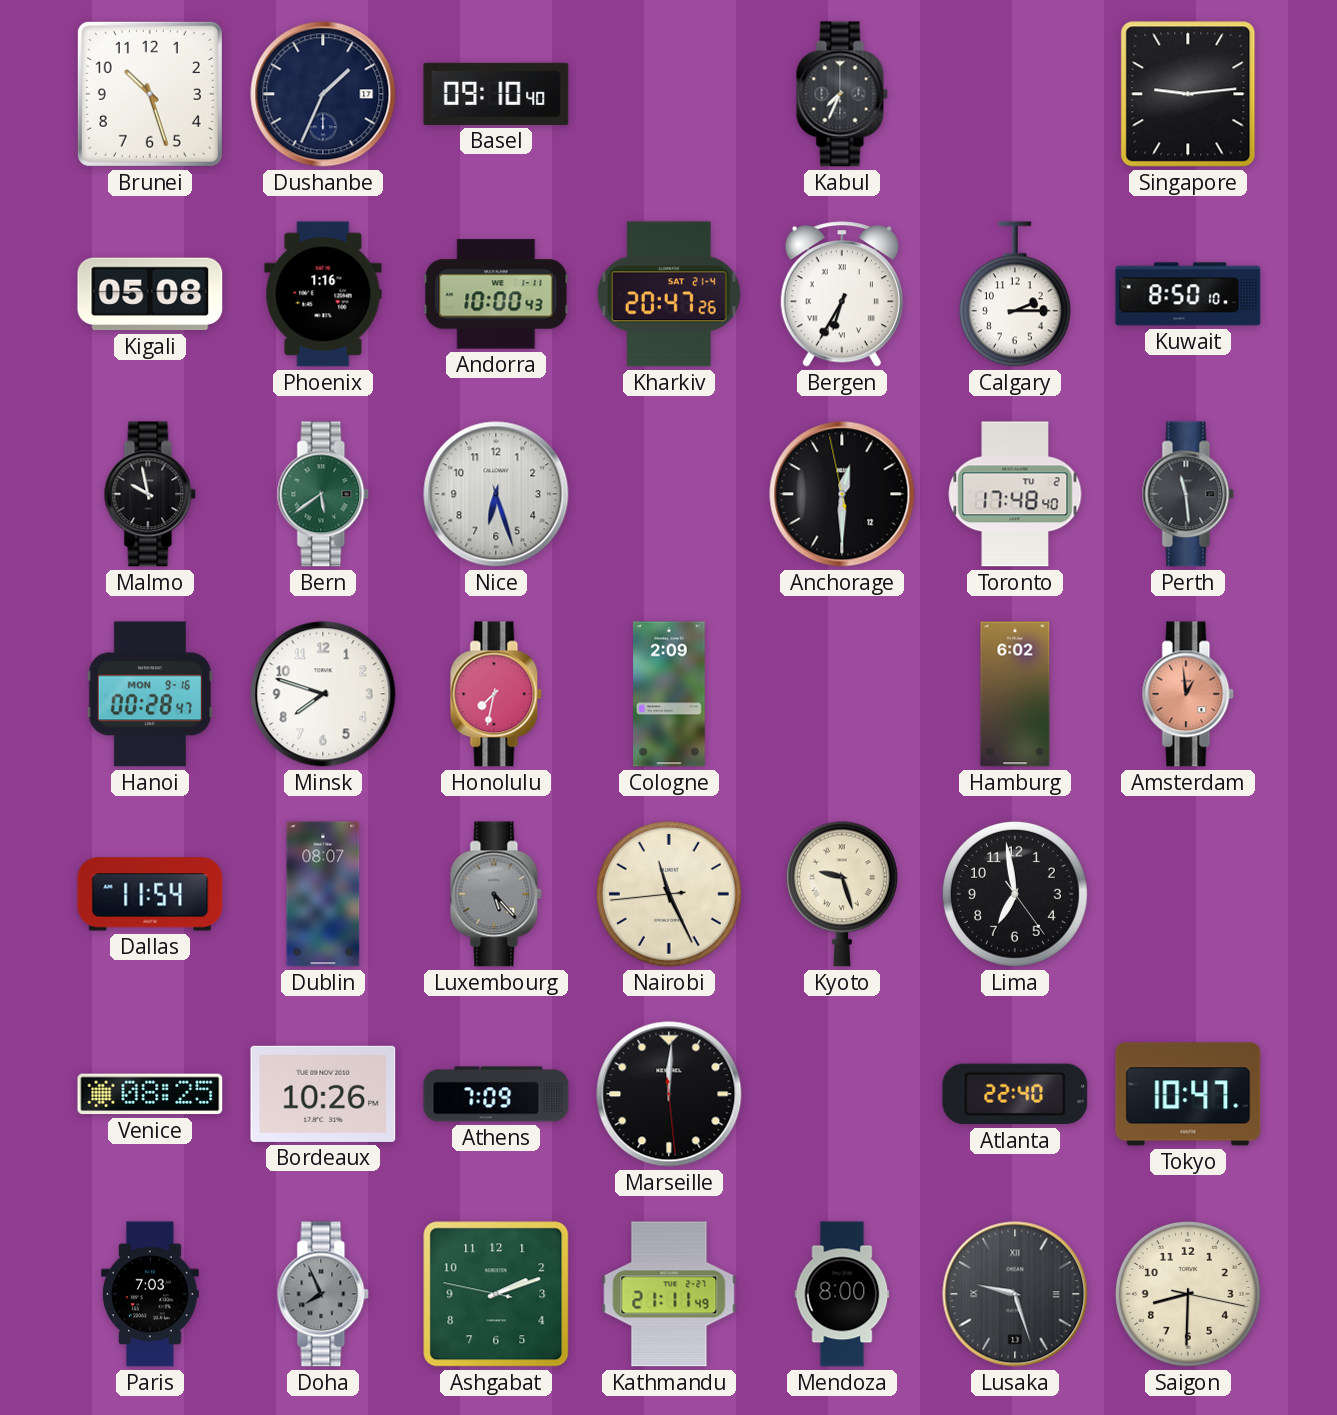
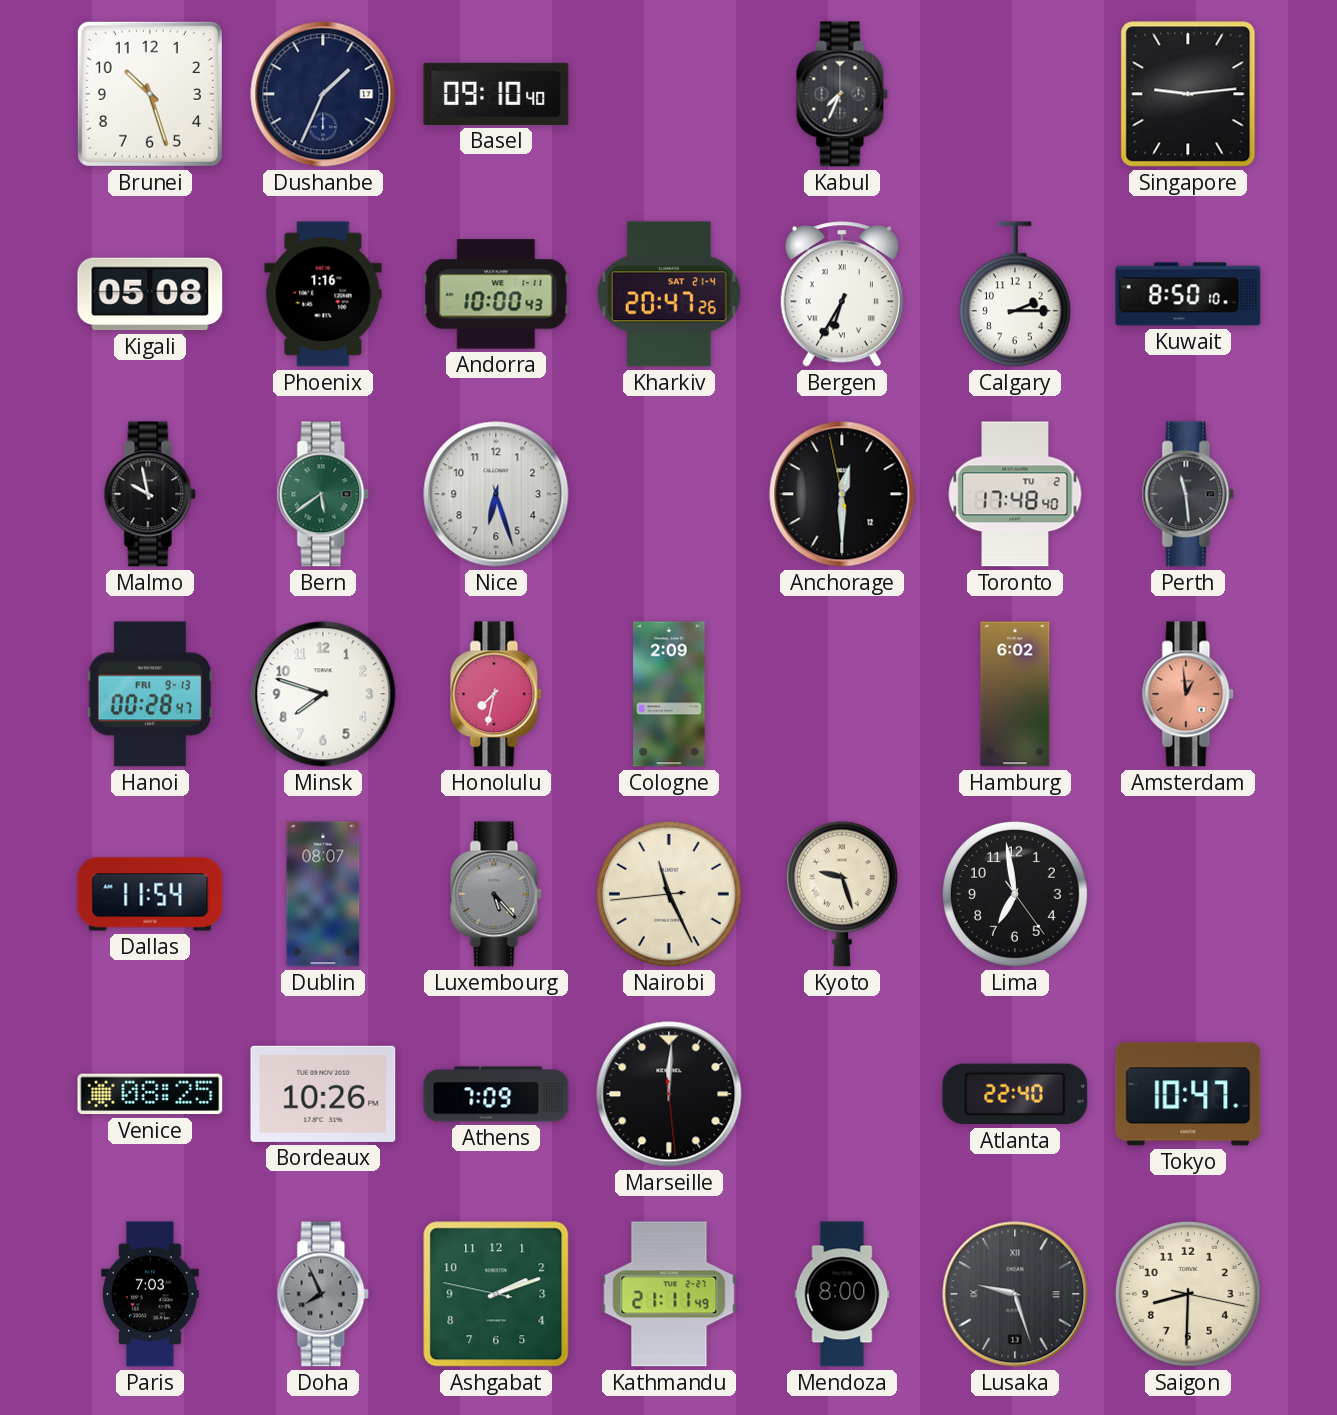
Hanoi date: MON 9-16 -> FRI 9-13 (150, 694)
